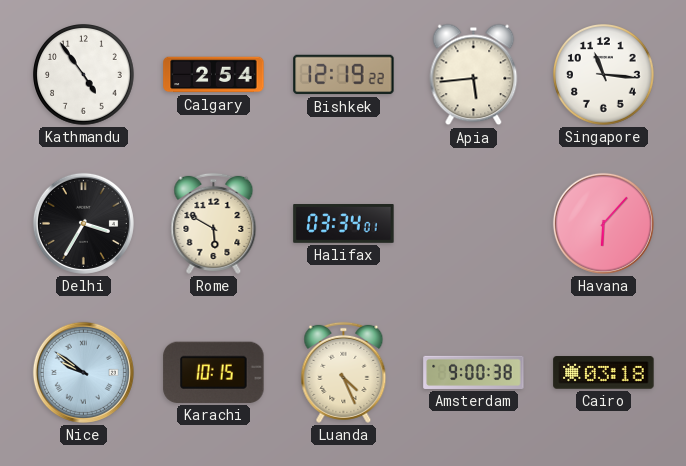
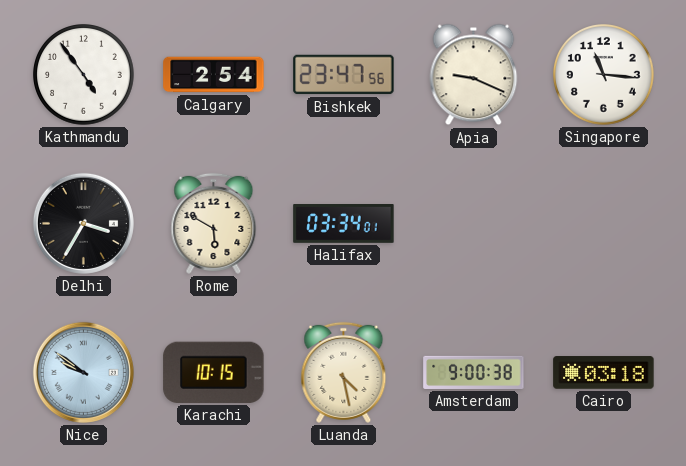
Bishkek: 12:19 -> 23:47 (344, 75)
Apia: 5:44 -> 9:19 (474, 75)
Havana: 6:07 -> none (603, 223)
Luanda: 4:26 -> 4:28 (344, 372)
